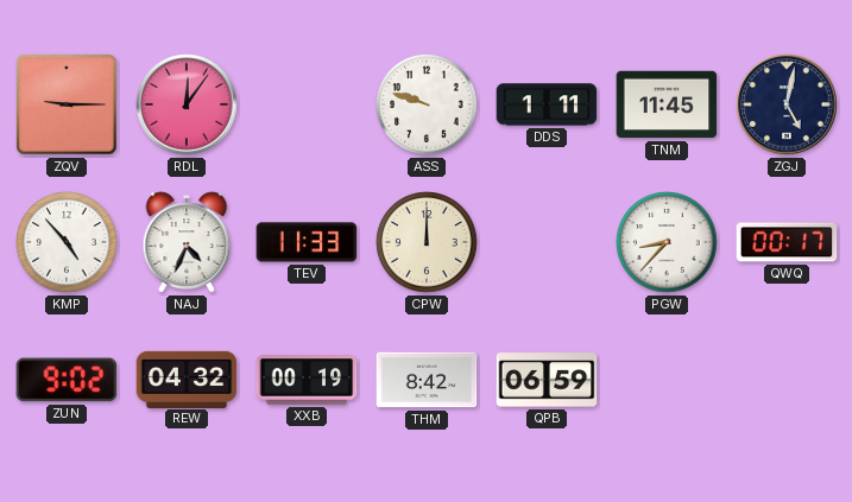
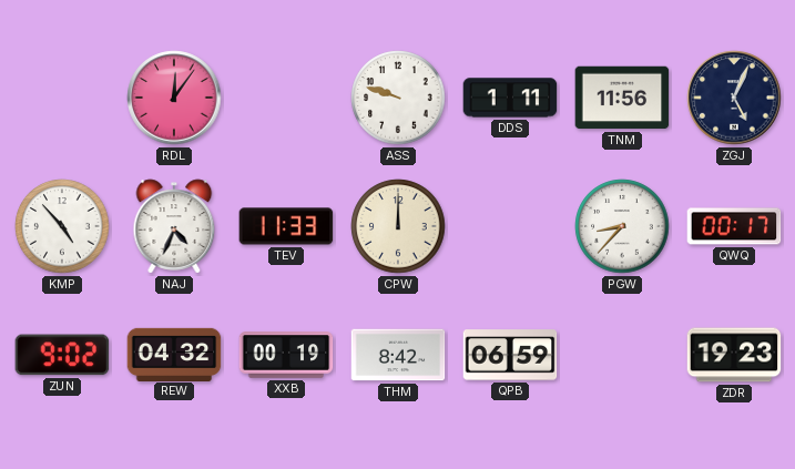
ZQV: 9:15 -> none (67, 104)
TNM: 11:45 -> 11:56 (622, 98)
ZGJ: 5:02 -> 5:04 (734, 98)
ZDR: none -> 19:23 (734, 355)
